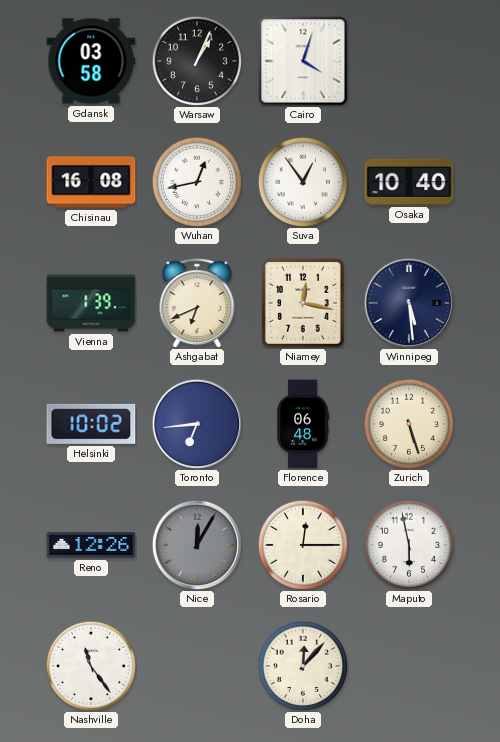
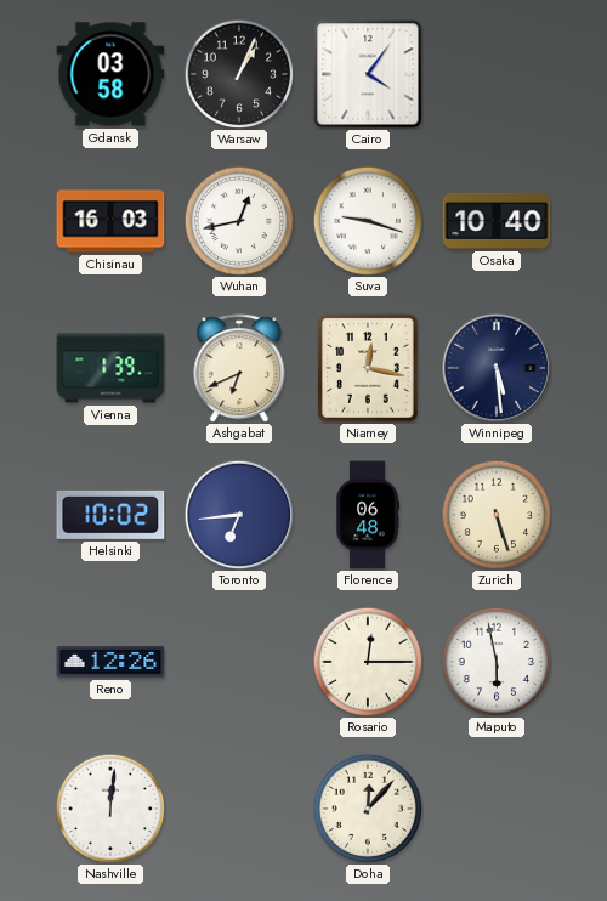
Cairo: 4:03 -> 4:06 (368, 74)
Chisinau: 16:08 -> 16:03 (110, 221)
Suva: 12:54 -> 9:18 (367, 220)
Nice: 12:05 -> none (196, 544)
Nashville: 11:24 -> 12:01 (109, 807)
